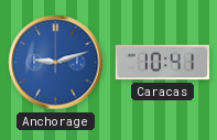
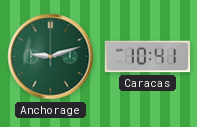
Anchorage dial: blue -> green (51, 57)
